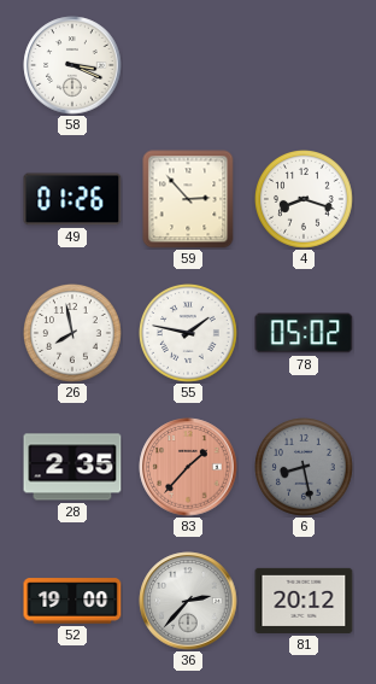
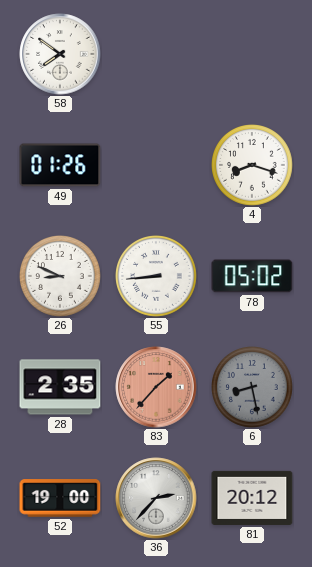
58: 3:19 -> 7:51 (60, 54)
59: 2:53 -> none (188, 199)
26: 7:58 -> 8:49 (61, 277)
55: 1:47 -> 8:44 (157, 277)
